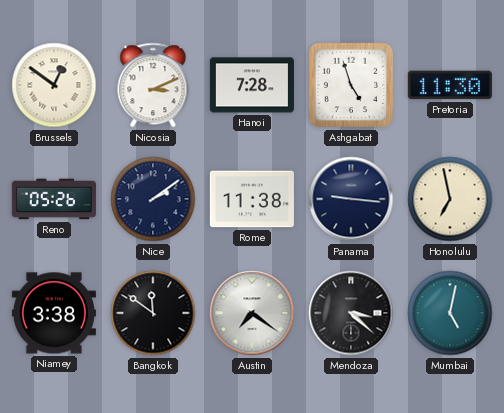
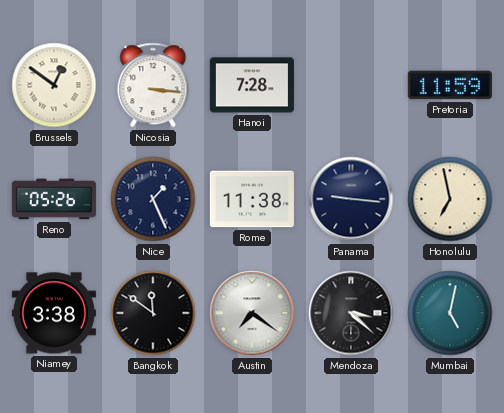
Nicosia: 3:11 -> 3:16 (153, 85)
Ashgabat: 4:57 -> none (351, 85)
Pretoria: 11:30 -> 11:59 (450, 85)
Nice: 2:09 -> 1:26 (153, 199)
